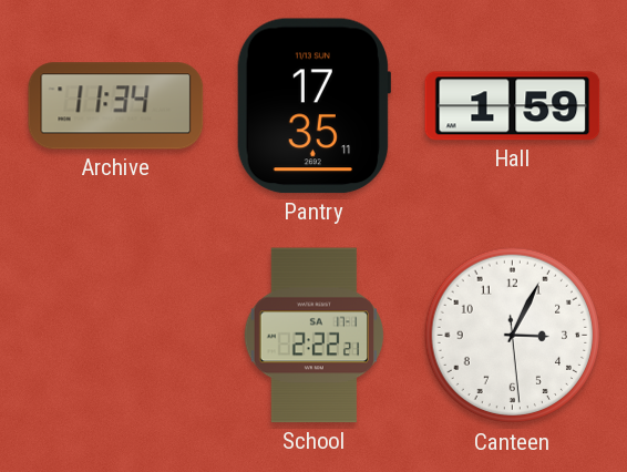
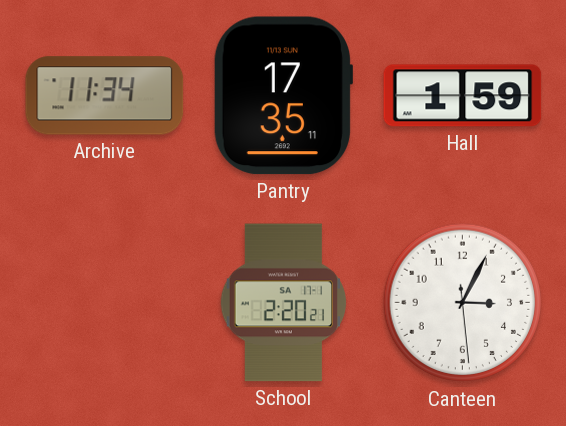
School: 2:22 -> 2:20 (284, 303)
